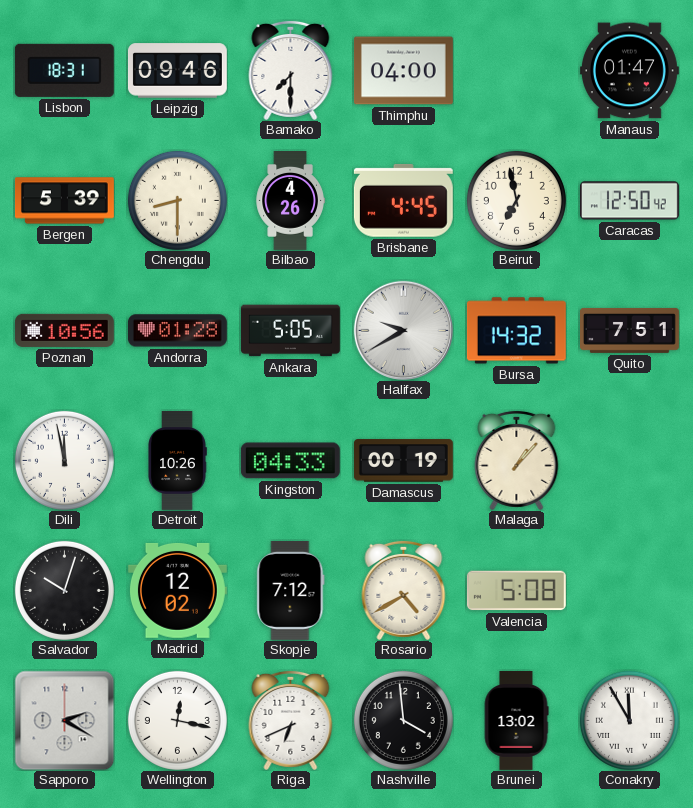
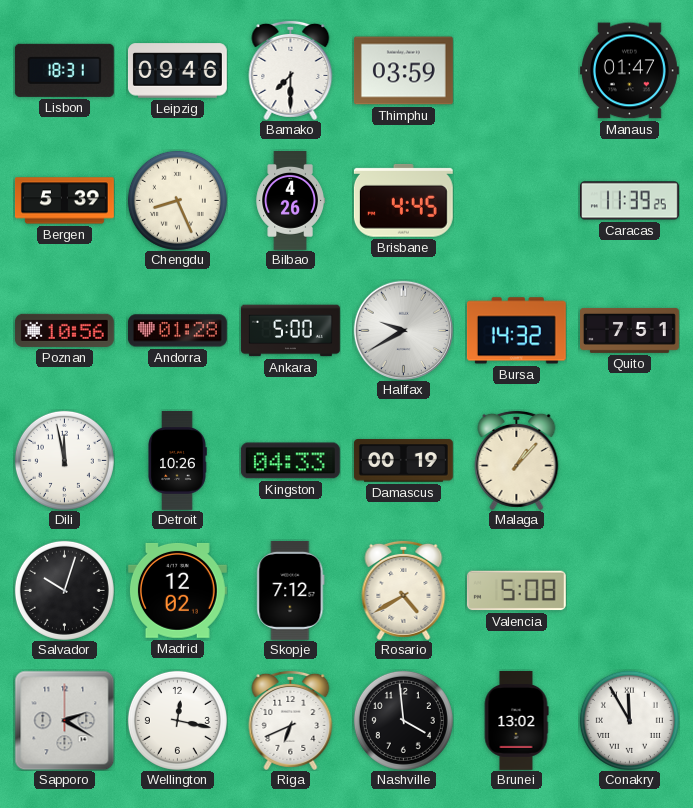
Thimphu: 04:00 -> 03:59 (403, 71)
Chengdu: 8:30 -> 8:26 (177, 200)
Beirut: 6:58 -> none (516, 200)
Caracas: 12:50 -> 11:39 (629, 201)
Ankara: 5:05 -> 5:00 (290, 331)
